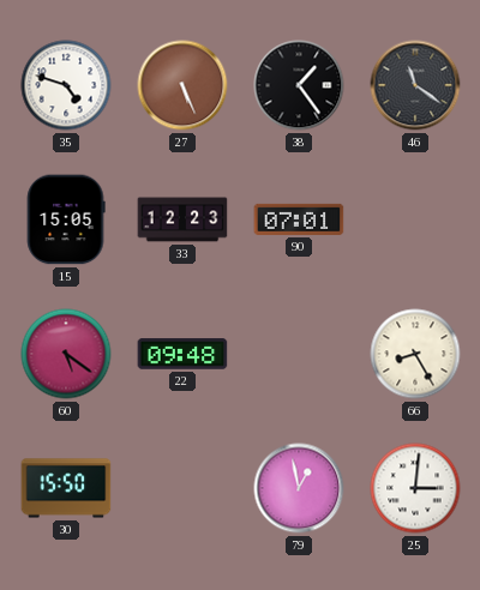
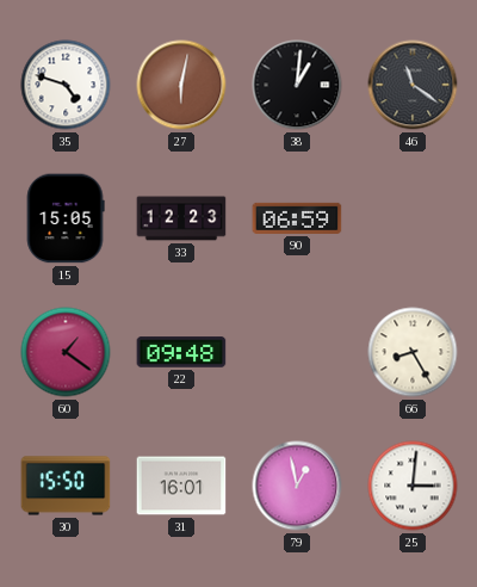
27: 5:26 -> 6:02 (181, 85)
38: 1:24 -> 1:01 (297, 85)
90: 07:01 -> 06:59 (297, 218)
60: 5:21 -> 1:21 (66, 352)
31: none -> 16:01 (181, 486)
